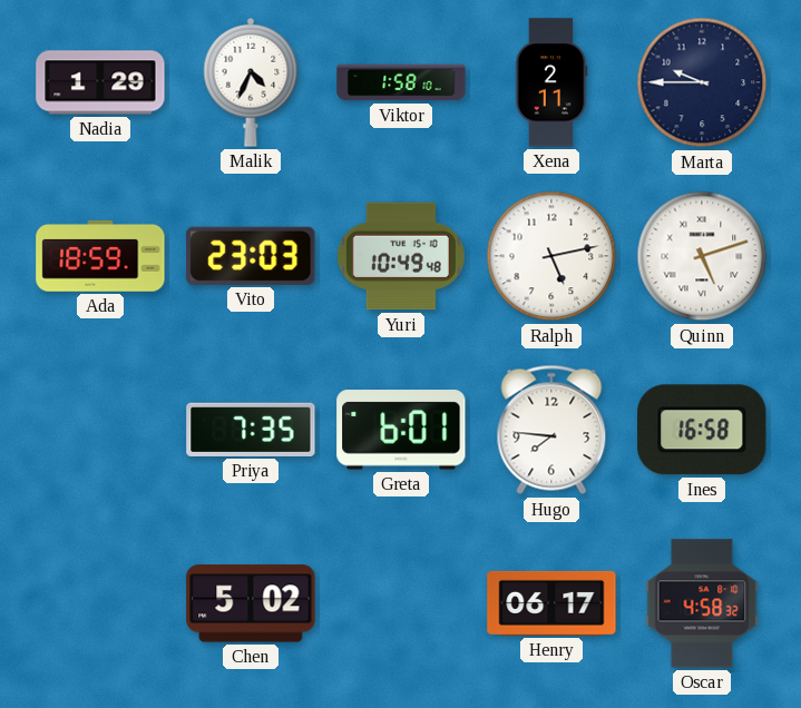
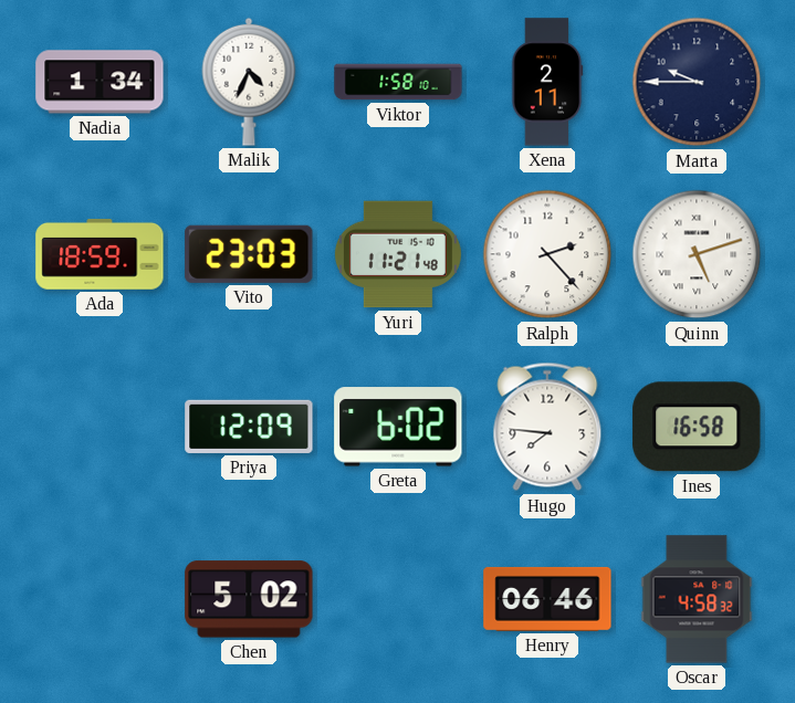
Nadia: 1:29 -> 1:34 (100, 82)
Yuri: 10:49 -> 11:21 (398, 254)
Ralph: 5:13 -> 2:23 (547, 254)
Priya: 7:35 -> 12:09 (249, 427)
Greta: 6:01 -> 6:02 (398, 427)
Henry: 06:17 -> 06:46 (547, 599)
